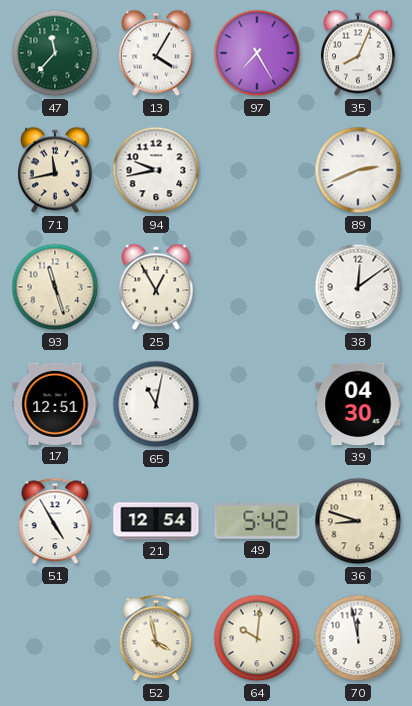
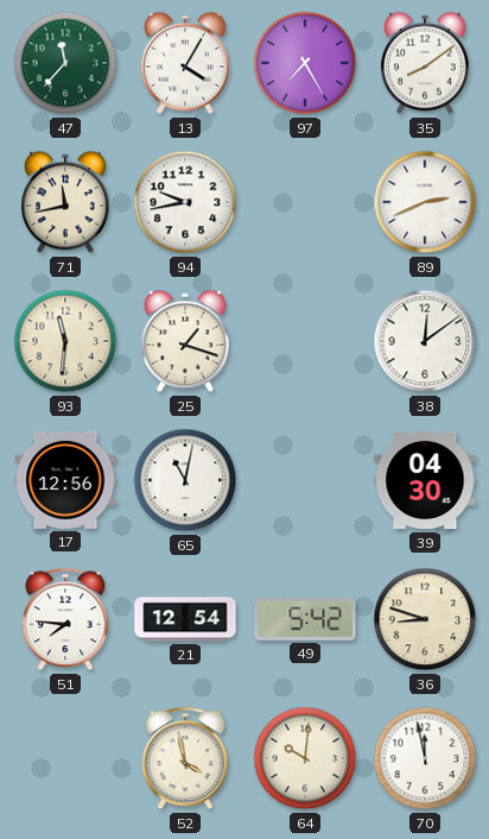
35: 8:04 -> 8:09 (426, 63)
93: 11:27 -> 11:31 (65, 341)
25: 12:55 -> 1:18 (186, 341)
17: 12:51 -> 12:56 (65, 480)
51: 4:55 -> 7:46 (65, 619)
